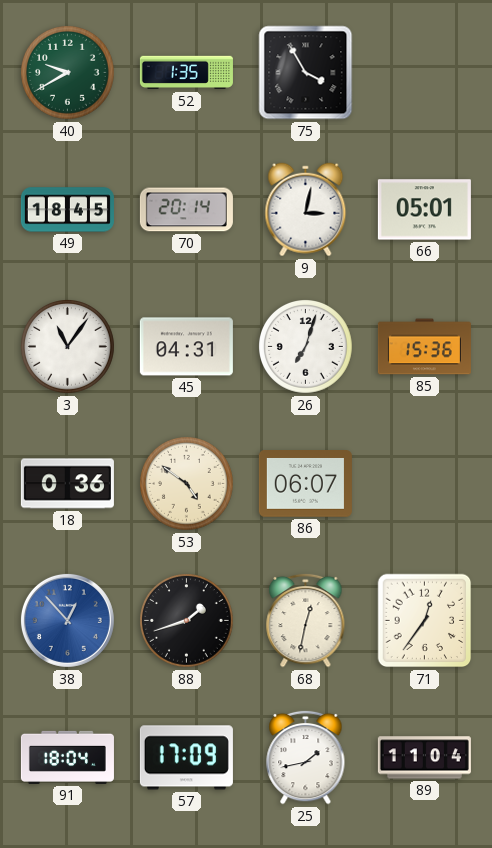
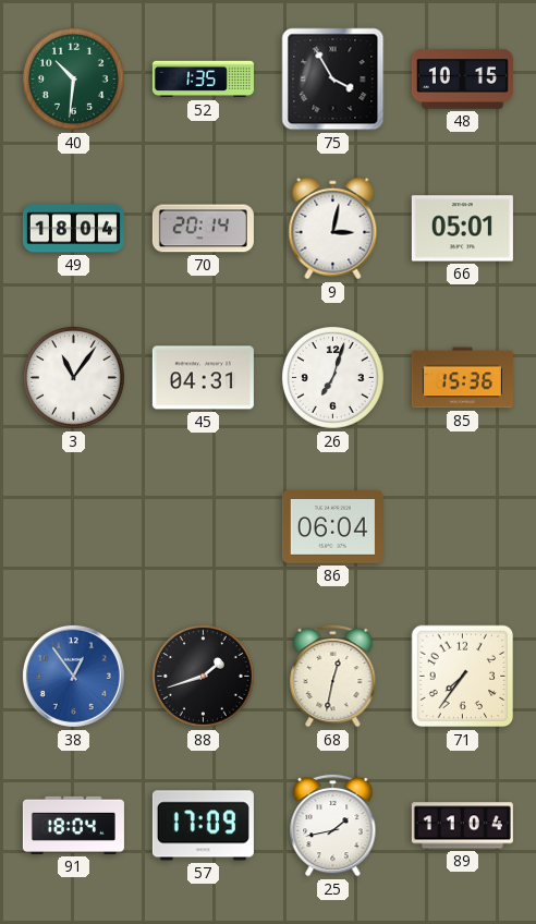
40: 9:40 -> 10:31 (74, 80)
48: none -> 10:15 (462, 80)
49: 18:45 -> 18:04 (73, 229)
18: 0:36 -> none (67, 484)
53: 4:51 -> none (187, 484)
86: 06:07 -> 06:04 (332, 527)
38: 12:53 -> 12:54 (73, 676)
71: 12:36 -> 7:36 (463, 677)
